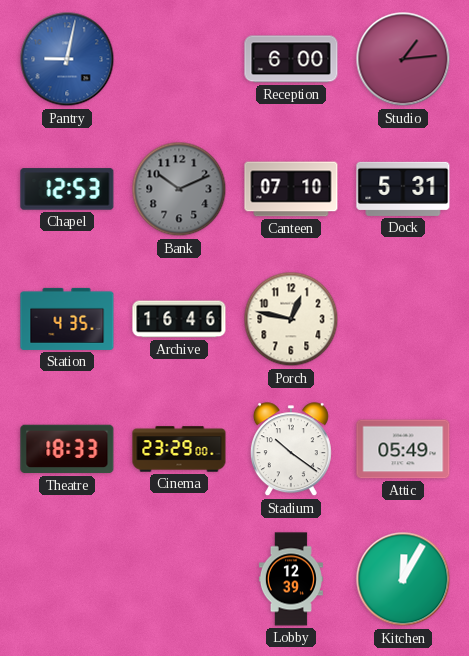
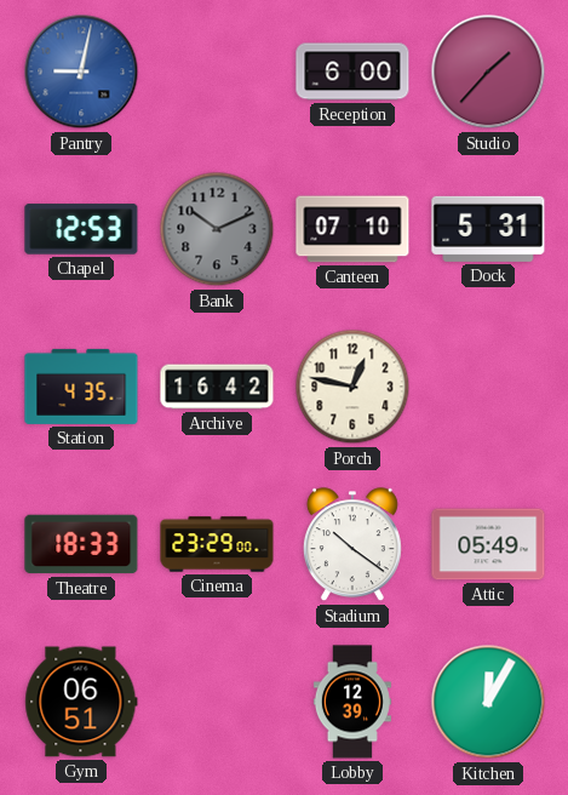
Studio: 1:14 -> 1:37 (488, 72)
Archive: 16:46 -> 16:42 (217, 387)
Gym: none -> 06:51 (81, 702)
